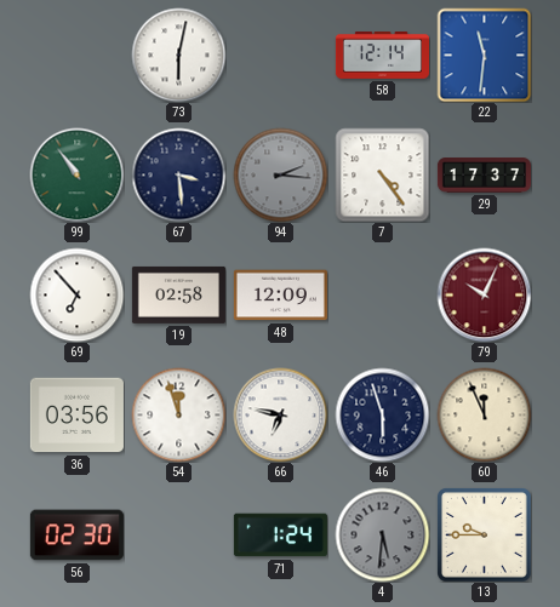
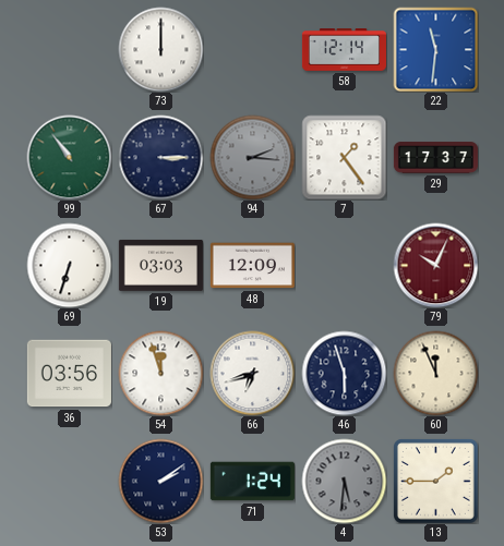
73: 6:02 -> 12:00 (160, 49)
67: 3:29 -> 3:15 (160, 157)
7: 4:24 -> 1:24 (344, 157)
69: 6:53 -> 6:33 (69, 265)
19: 02:58 -> 03:03 (160, 265)
66: 6:47 -> 6:42 (252, 373)
56: 02:30 -> none (76, 536)
53: none -> 2:09 (160, 481)
13: 9:45 -> 1:45 (436, 482)
